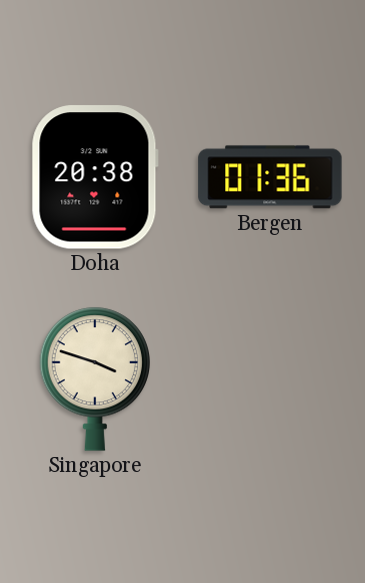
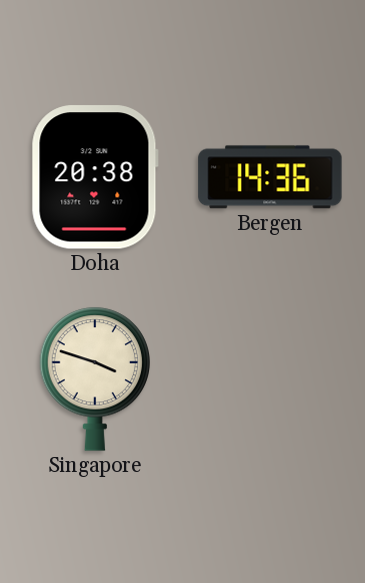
Bergen: 01:36 -> 14:36 (270, 177)
